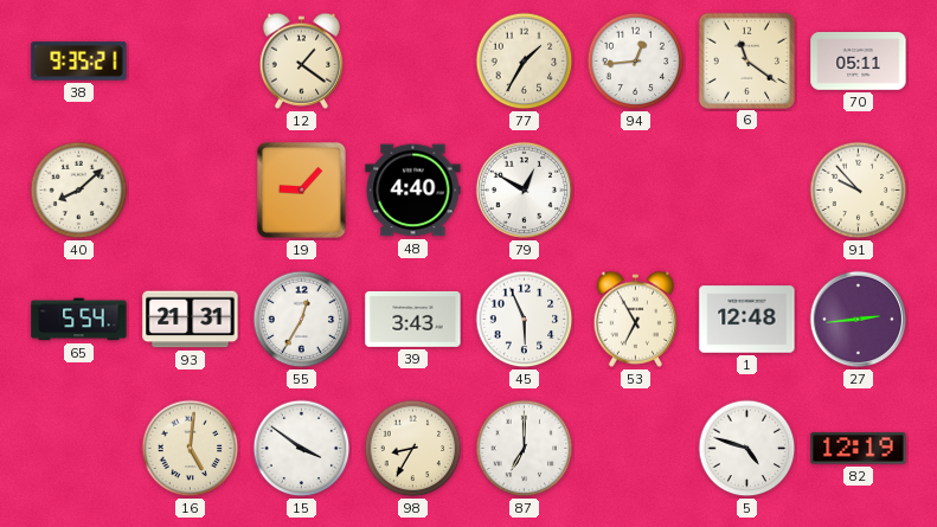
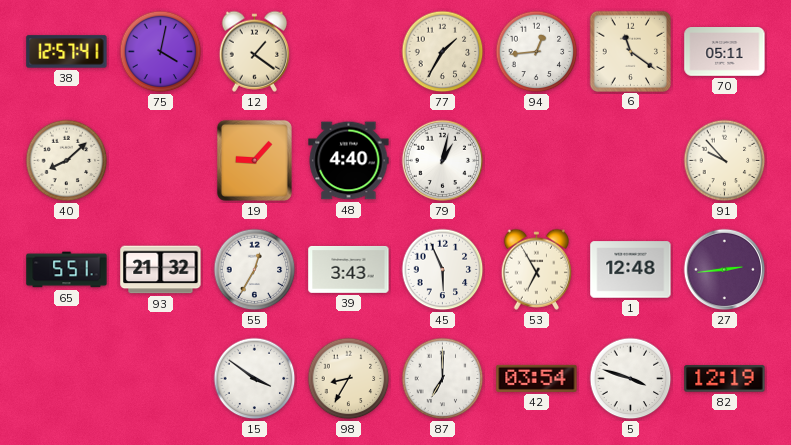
38: 9:35 -> 12:57 (67, 52)
75: none -> 4:02 (161, 52)
79: 12:50 -> 1:02 (443, 161)
65: 5:54 -> 5:51 (67, 270)
93: 21:31 -> 21:32 (161, 270)
16: 5:01 -> none (191, 449)
42: none -> 03:54 (537, 378)
5: 4:48 -> 3:48 (631, 379)
